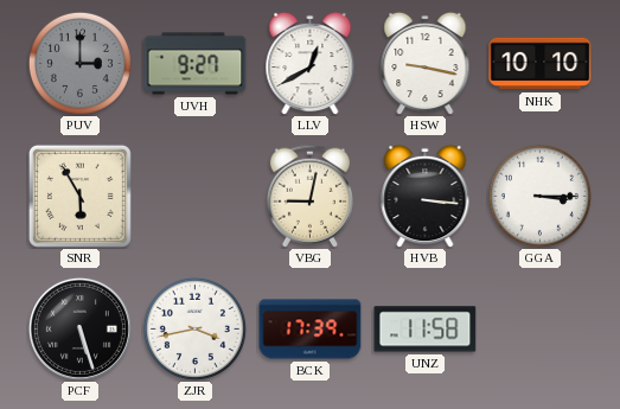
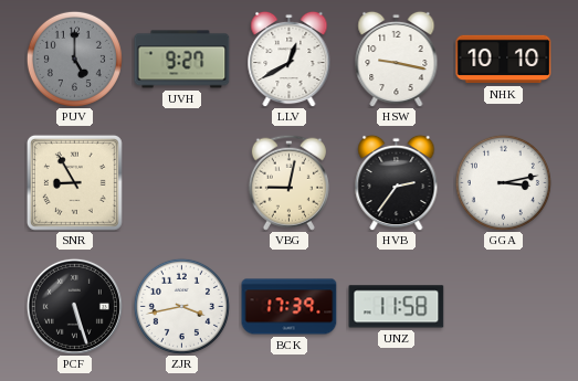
PUV: 3:00 -> 5:00 (74, 59)
SNR: 5:55 -> 8:55 (74, 182)
HVB: 3:16 -> 2:36 (397, 182)
GGA: 3:15 -> 3:13 (503, 182)
